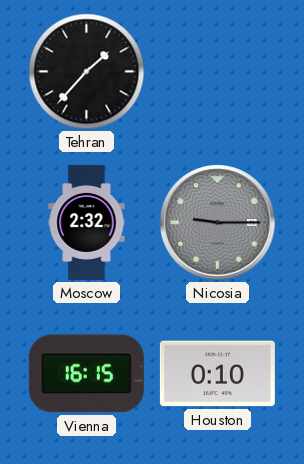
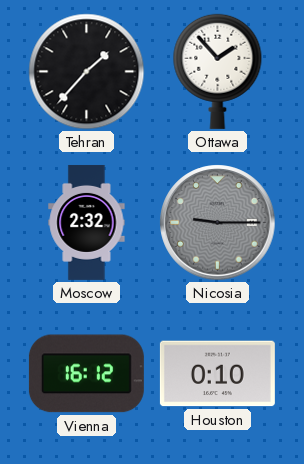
Ottawa: none -> 1:53 (218, 71)
Vienna: 16:15 -> 16:12 (86, 374)
